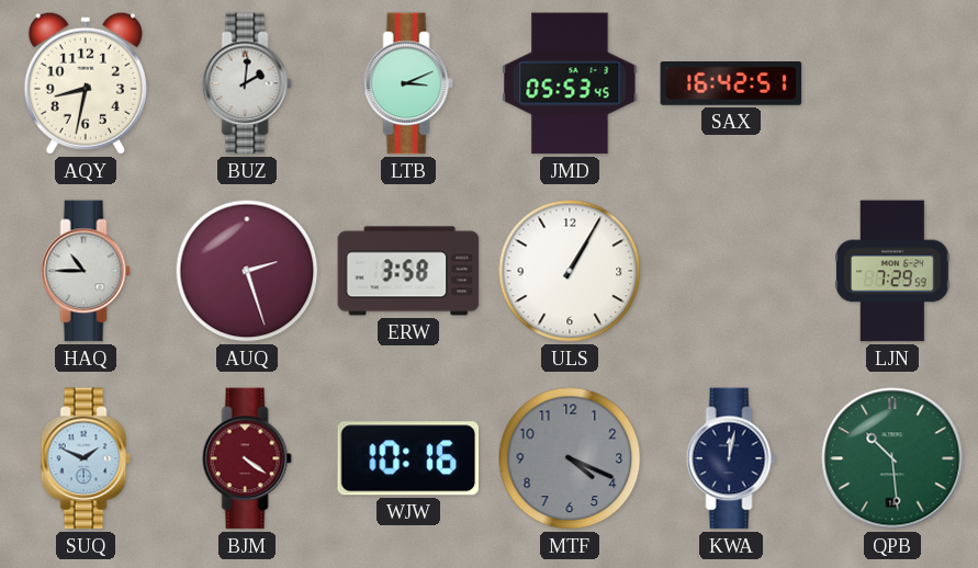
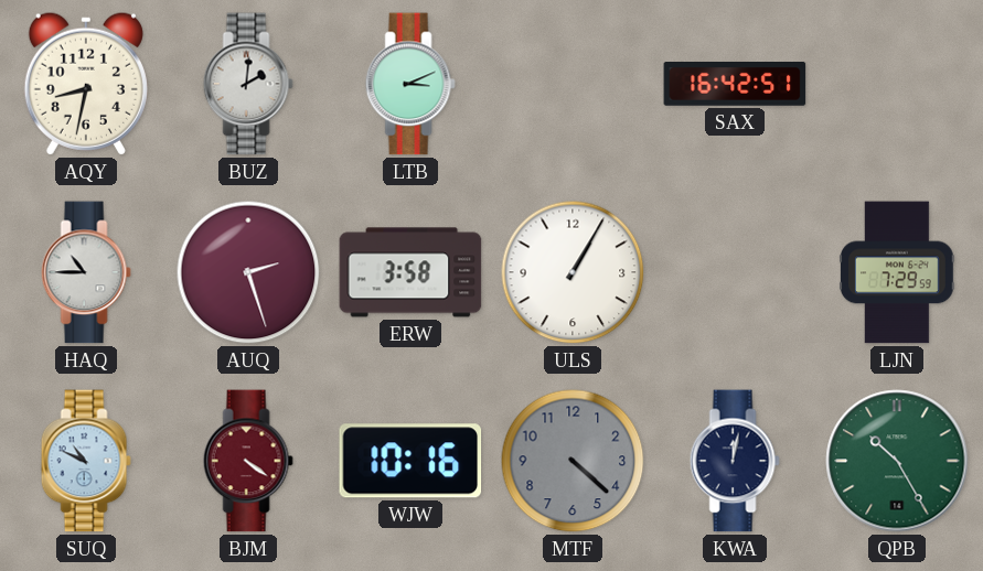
JMD: 05:53 -> none (570, 83)
SUQ: 1:49 -> 10:49 (86, 461)
MTF: 4:19 -> 4:22 (573, 461)
QPB: 10:29 -> 10:25 (897, 461)
